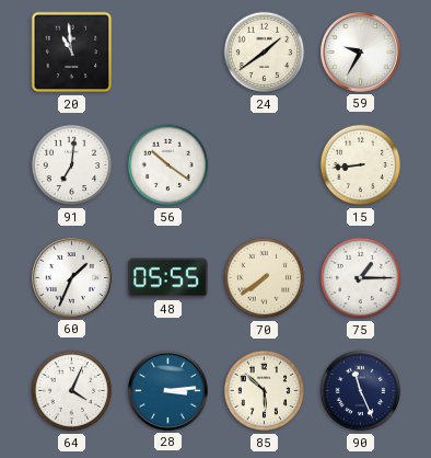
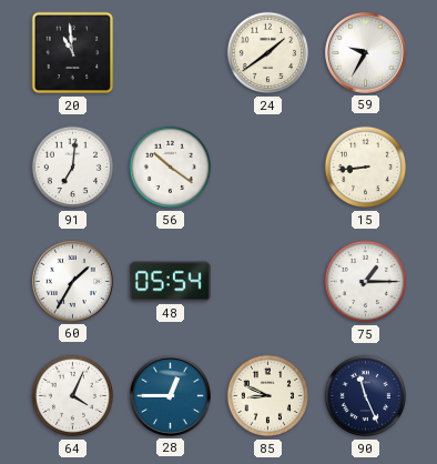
60: 1:34 -> 1:35 (73, 282)
48: 05:55 -> 05:54 (171, 282)
70: 7:39 -> none (265, 278)
28: 3:14 -> 12:45 (171, 396)
85: 5:52 -> 8:49 (268, 396)
